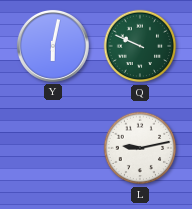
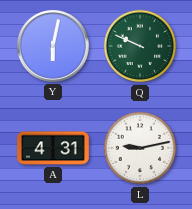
A: none -> 4:31 (53, 148)
